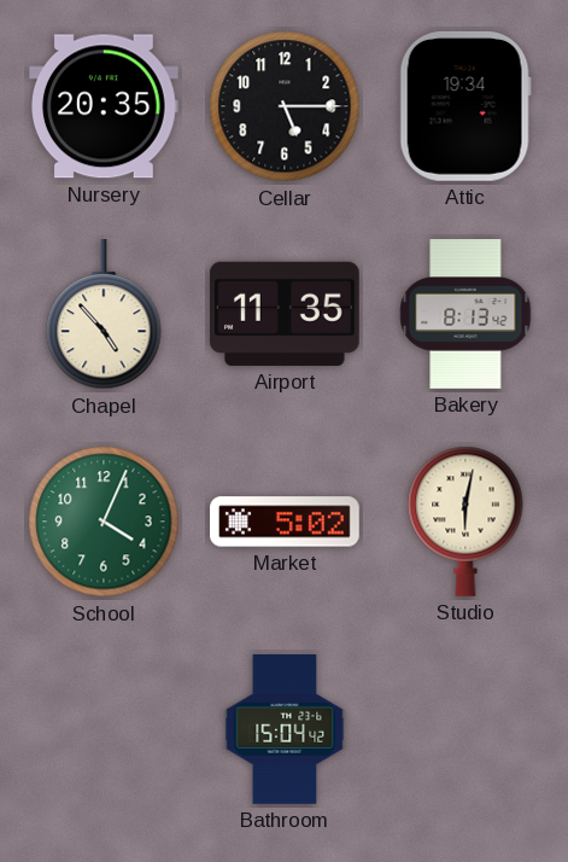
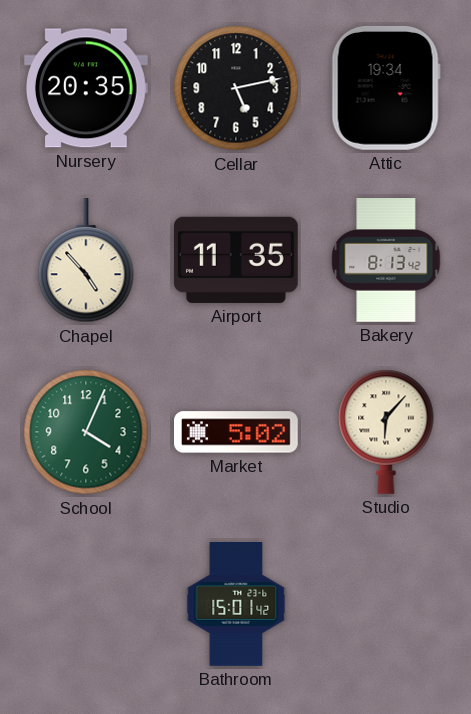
Cellar: 5:15 -> 5:13 (236, 88)
Studio: 6:02 -> 6:07 (386, 432)
Bathroom: 15:04 -> 15:01 (236, 604)
